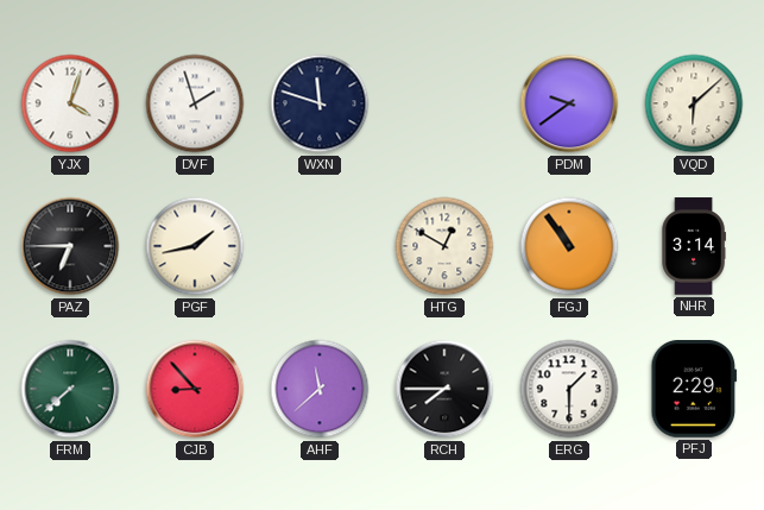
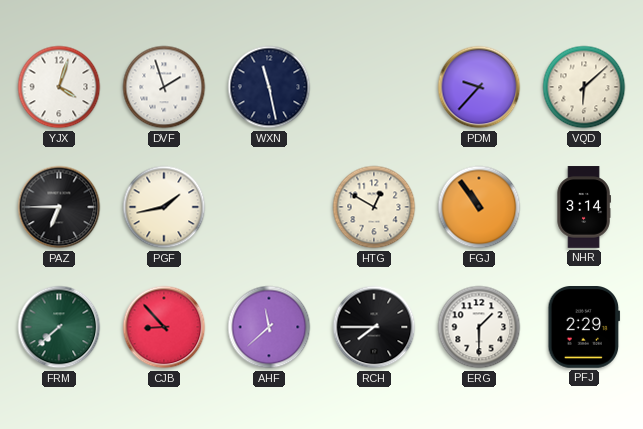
WXN: 11:48 -> 11:28 (269, 87)
PDM: 9:39 -> 9:37 (479, 87)
